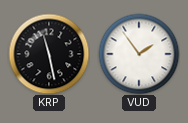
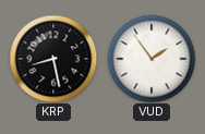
KRP: 11:28 -> 8:28 (53, 59)
